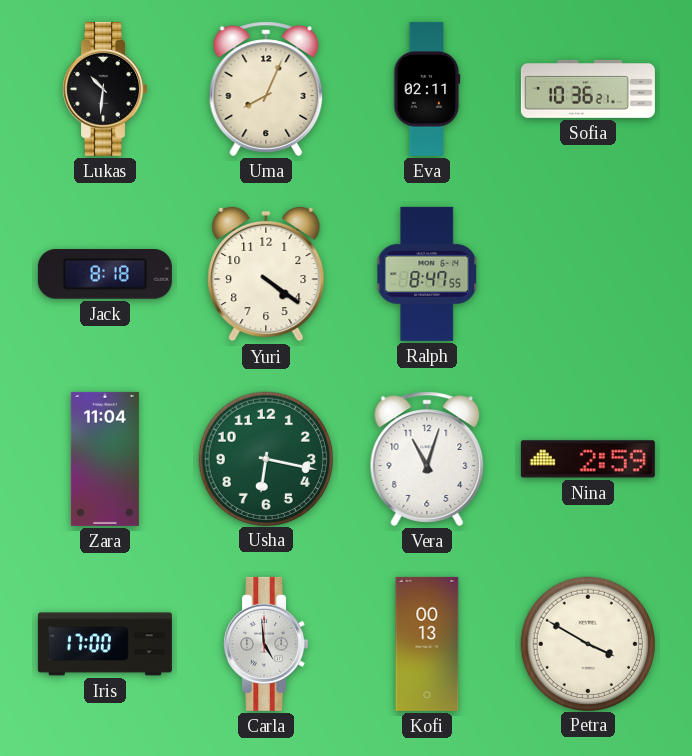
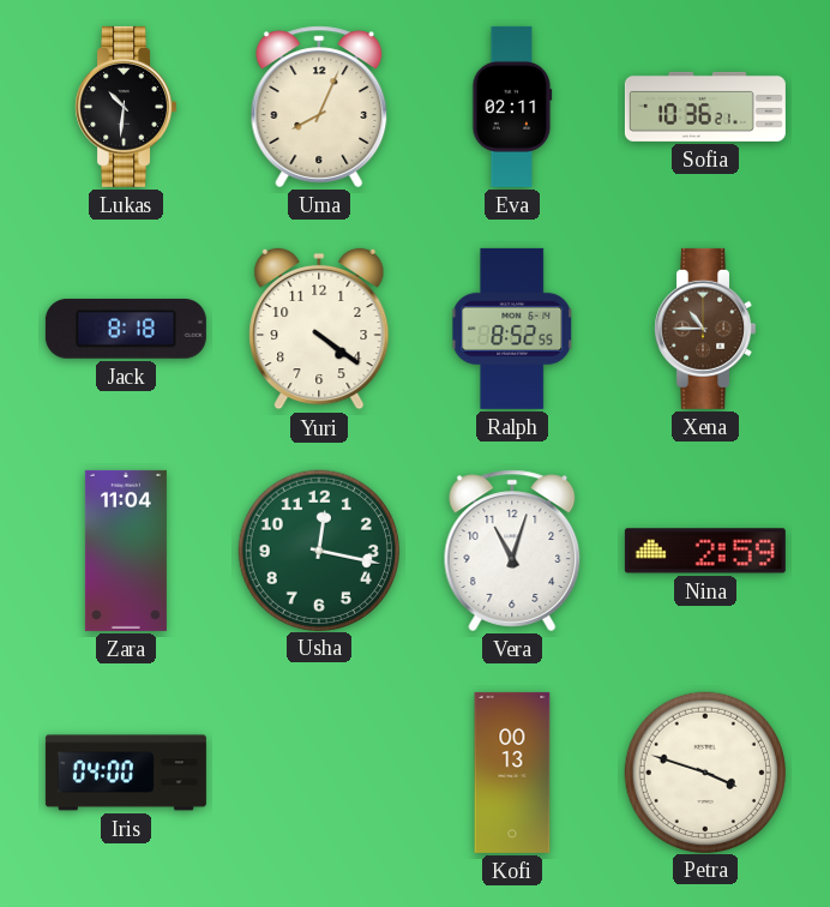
Ralph: 8:47 -> 8:52 (512, 329)
Xena: none -> 10:45 (705, 329)
Usha: 6:17 -> 12:17 (318, 549)
Iris: 17:00 -> 04:00 (126, 773)
Carla: 4:59 -> none (266, 644)
Petra: 3:50 -> 3:48 (704, 771)
